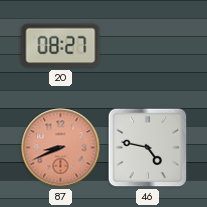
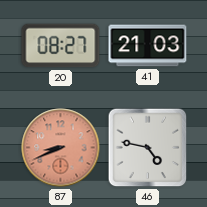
41: none -> 21:03 (148, 46)
